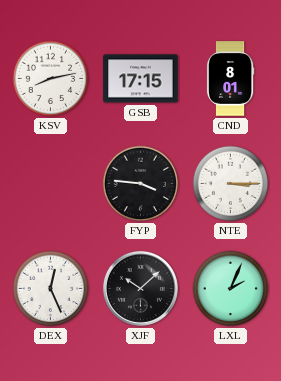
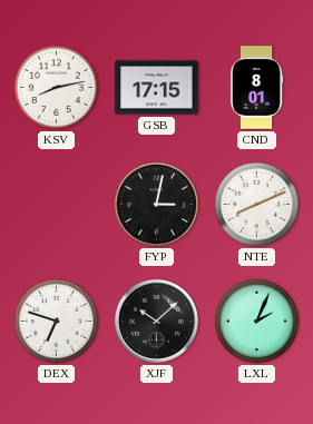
FYP: 3:46 -> 3:02 (157, 205)
NTE: 3:15 -> 8:11 (257, 205)
DEX: 12:26 -> 6:48 (57, 322)
